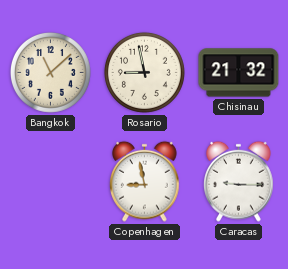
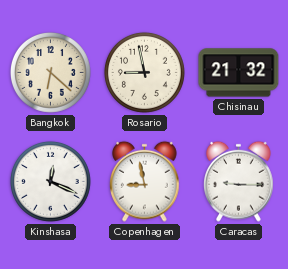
Bangkok: 11:08 -> 6:22 (50, 72)
Kinshasa: none -> 12:19 (50, 181)
